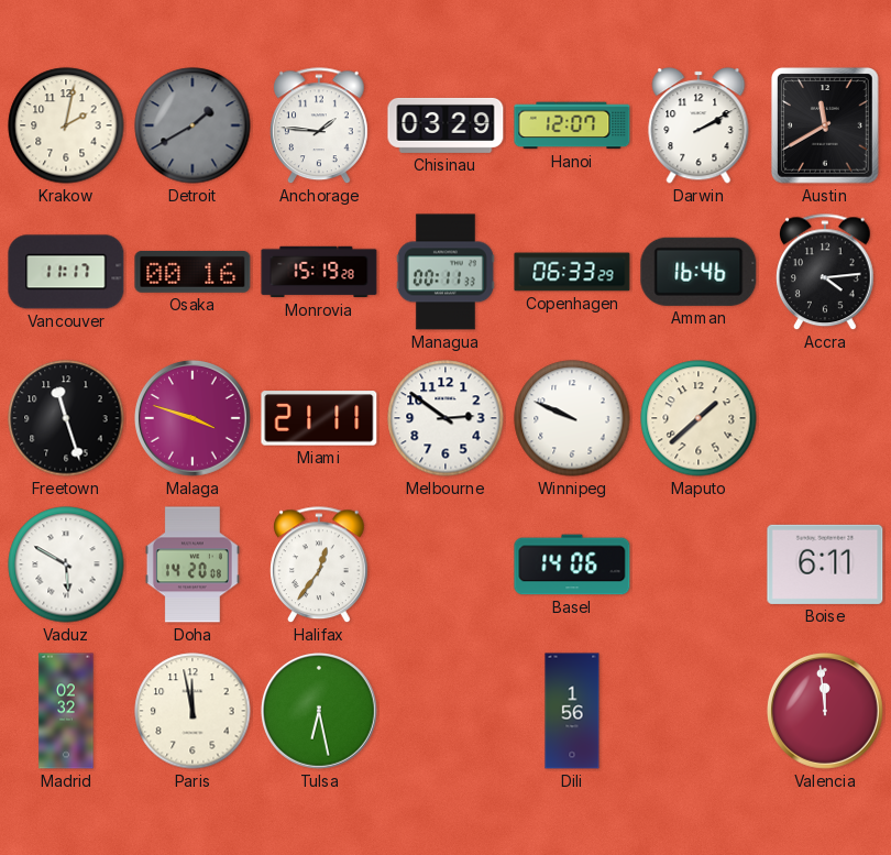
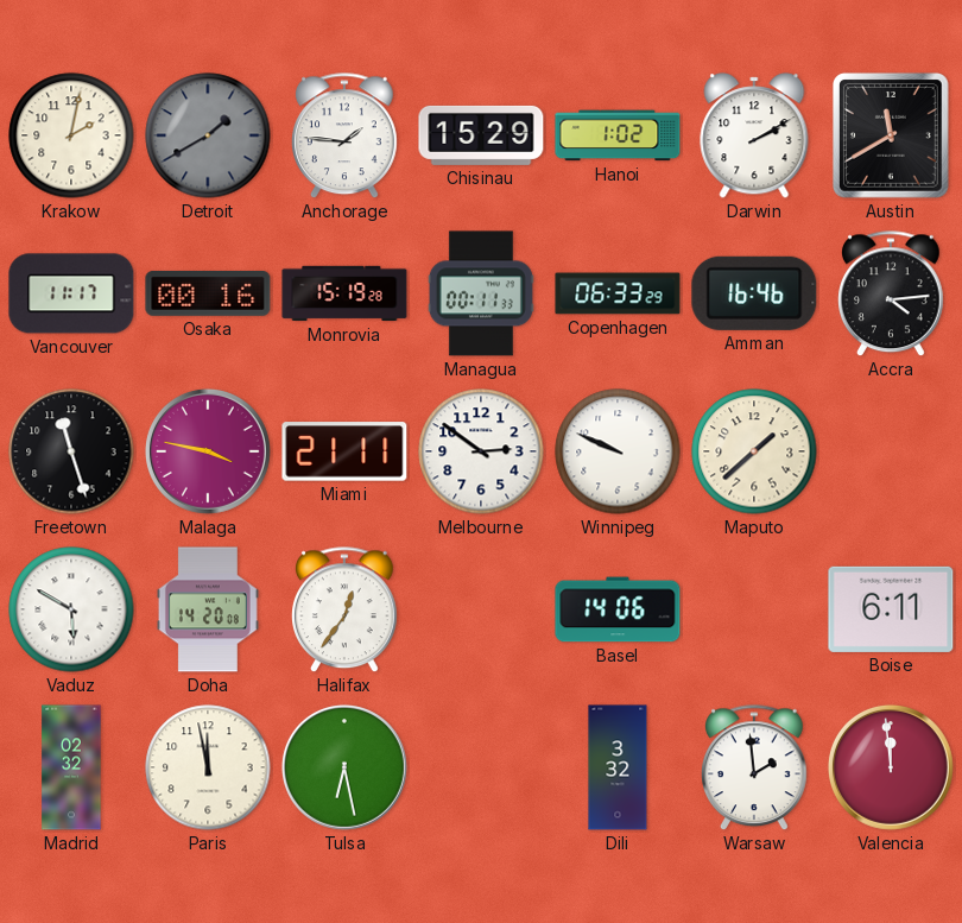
Chisinau: 03:29 -> 15:29 (481, 135)
Hanoi: 12:07 -> 1:02 (618, 135)
Malaga: 3:48 -> 3:47 (208, 451)
Dili: 1:56 -> 3:32 (618, 767)
Warsaw: none -> 1:59 (755, 769)
